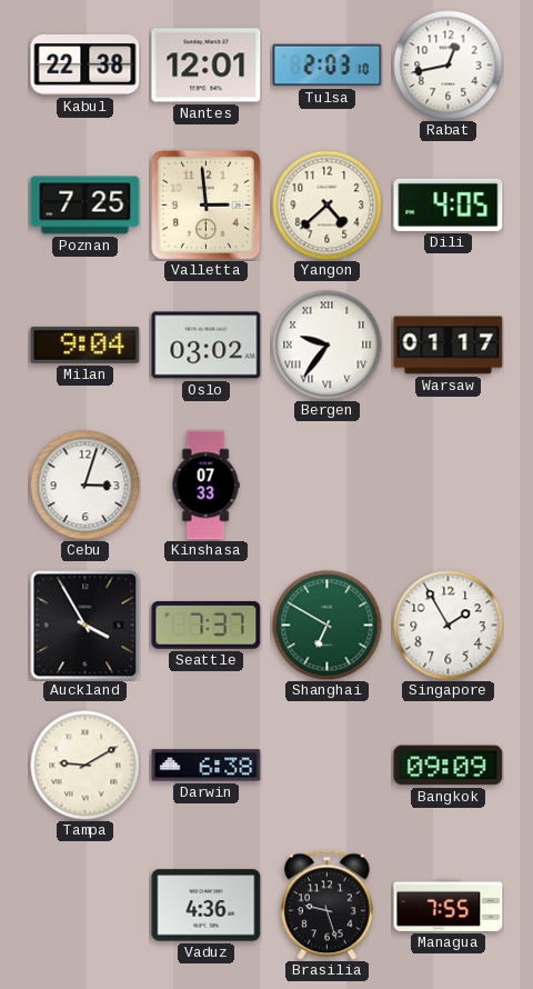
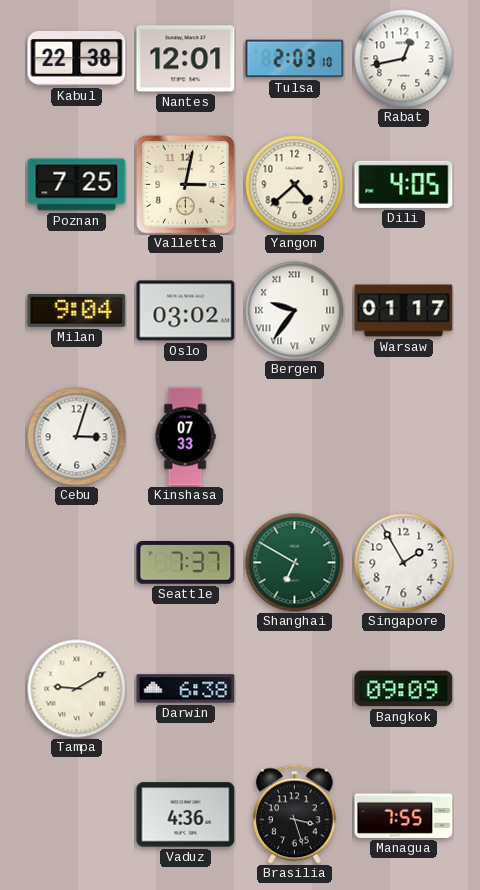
Valletta: 2:59 -> 3:02 (186, 185)
Auckland: 3:55 -> none (86, 626)
Brasilia: 9:27 -> 3:27 (295, 814)
